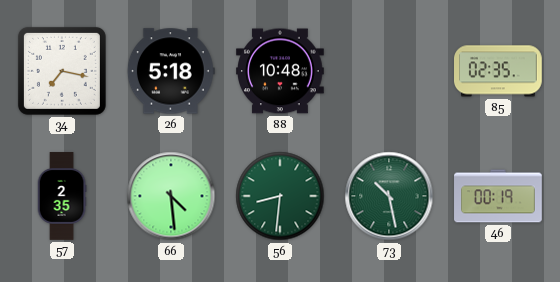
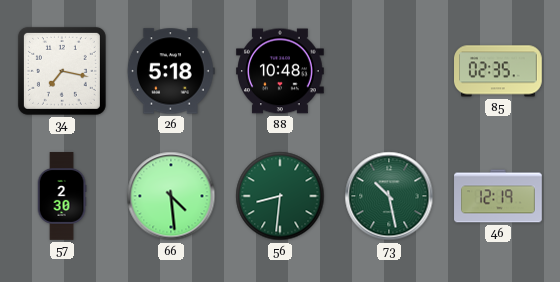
57: 2:35 -> 2:30 (62, 196)
46: 00:19 -> 12:19 (498, 196)
